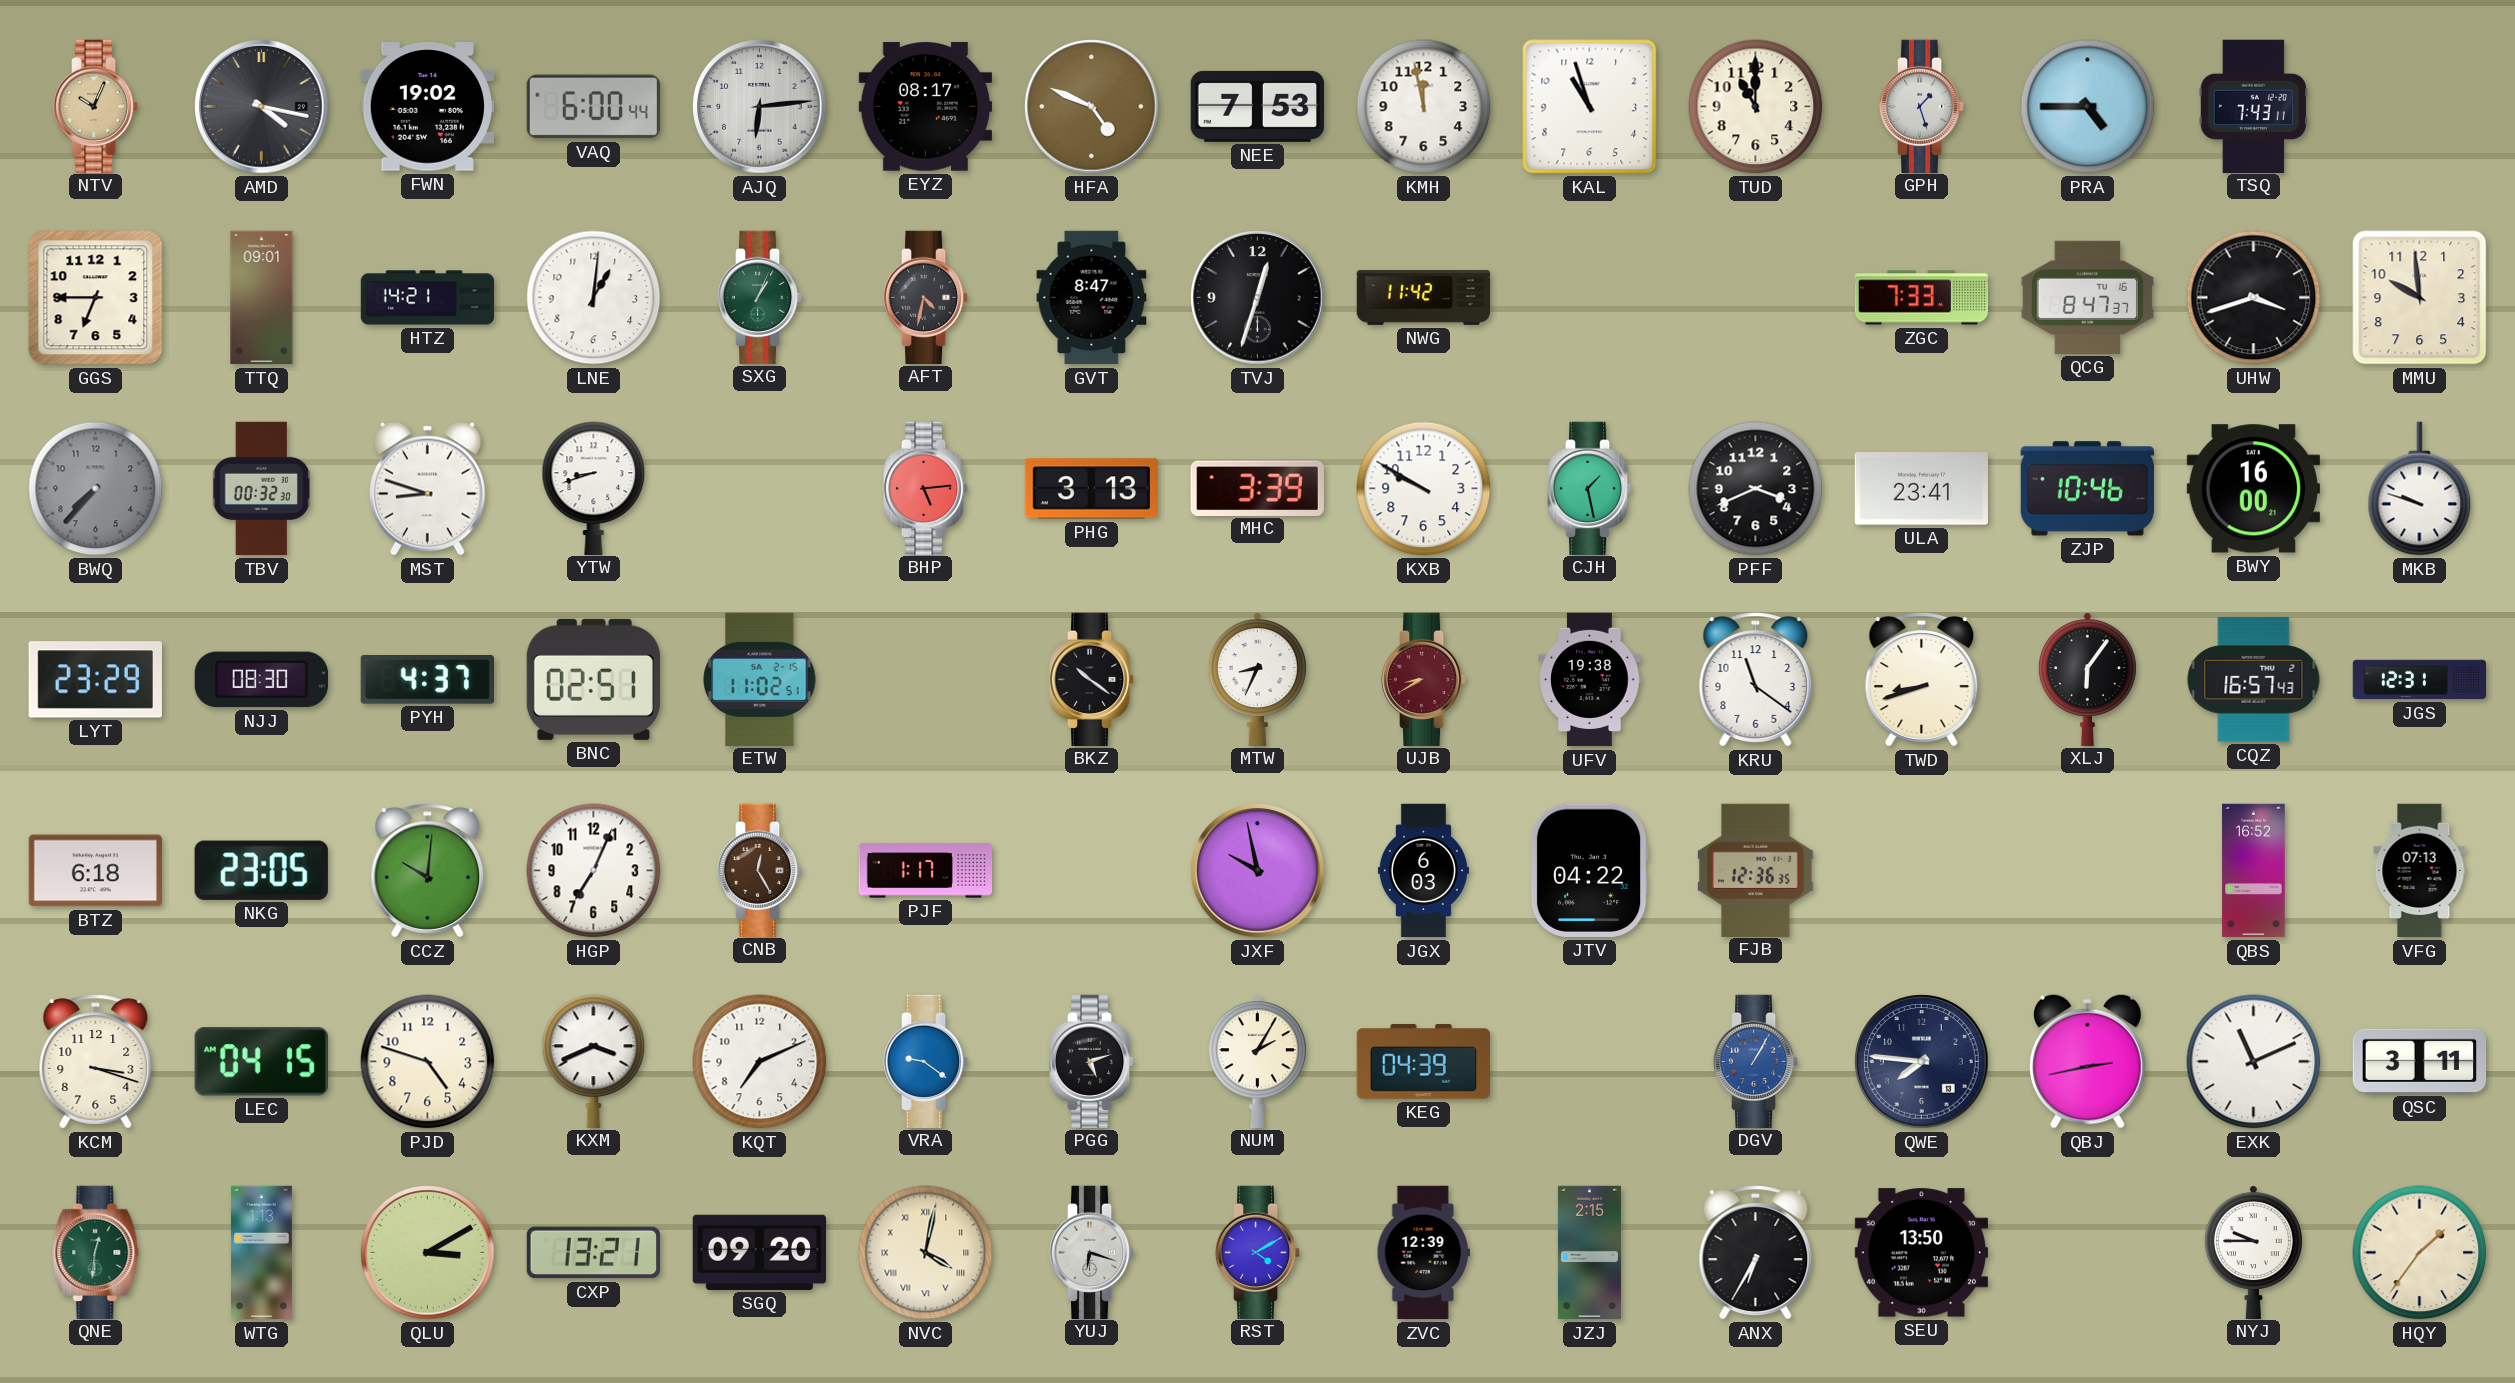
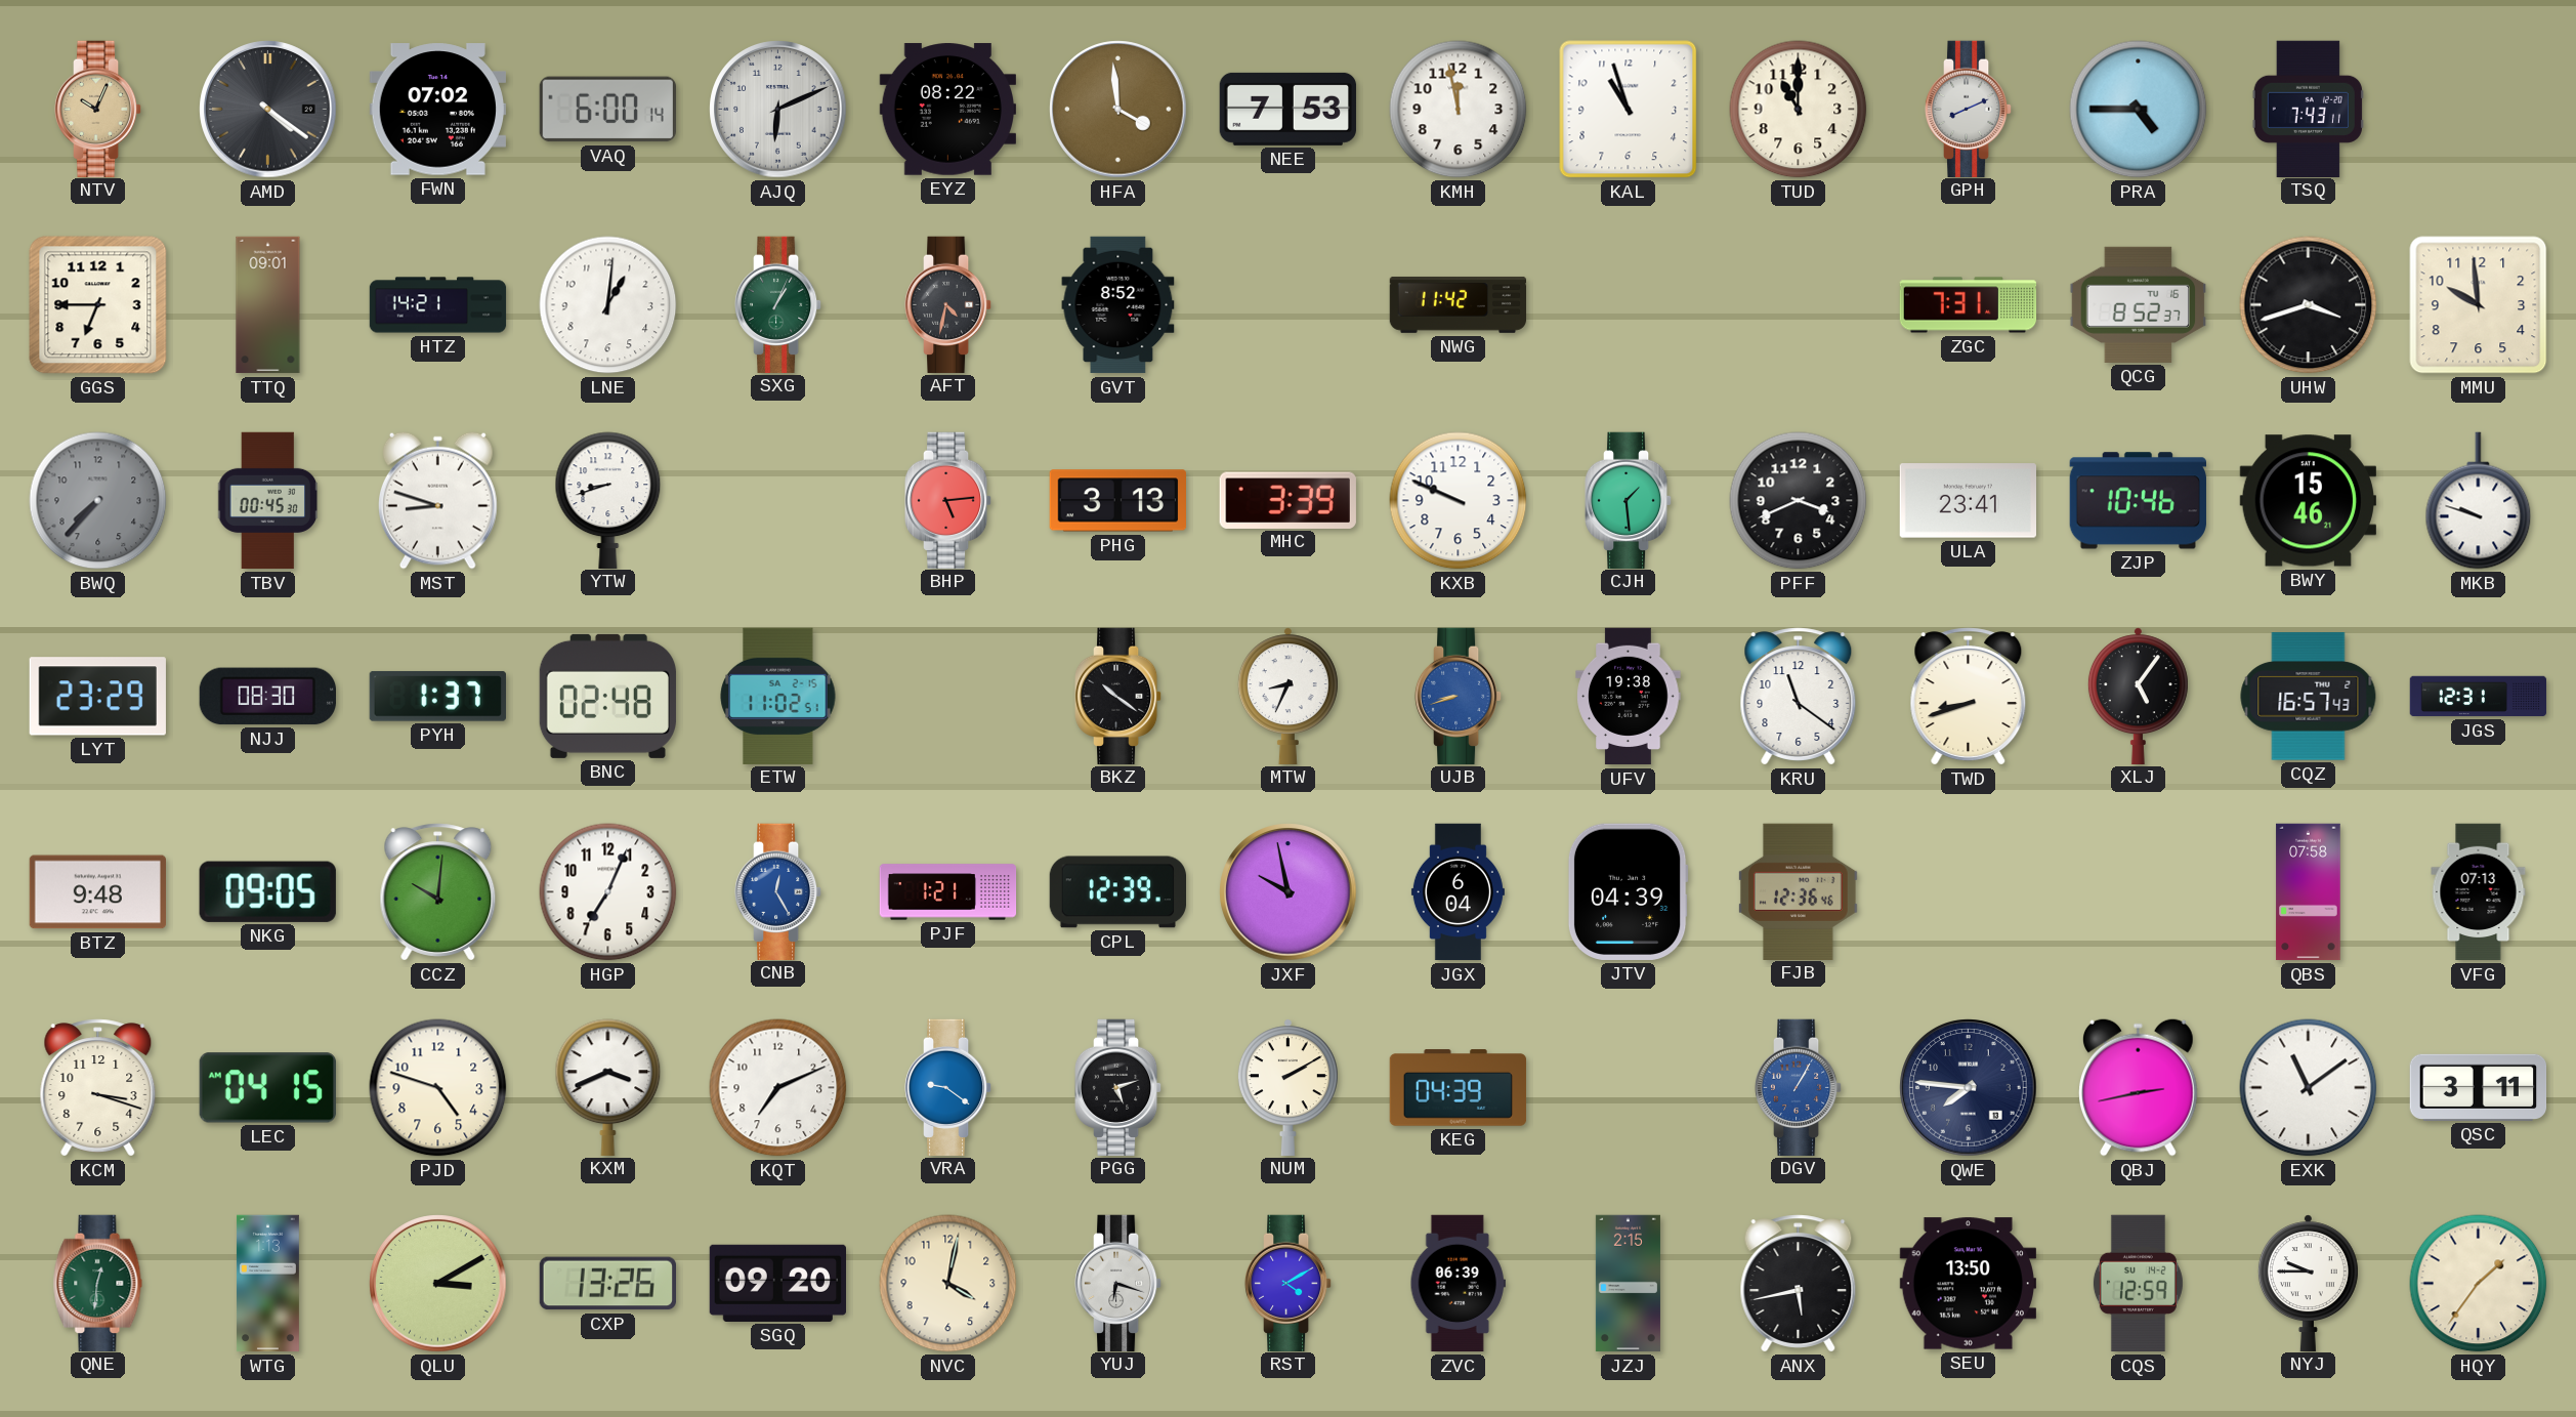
AMD: 4:17 -> 4:21 (268, 110)
FWN: 19:02 -> 07:02 (437, 110)
VAQ: 6:00:44 -> 6:00:14 (607, 110)
AJQ: 6:14 -> 6:11 (778, 110)
EYZ: 08:17 -> 08:22 (947, 110)
HFA: 4:49 -> 3:59 (1118, 110)
GPH: 1:27 -> 8:11 (1969, 109)
GVT: 8:47 -> 8:52 (1118, 305)
TVJ: 12:33 -> none (1258, 298)
ZGC: 7:33 -> 7:31 (1969, 305)
QCG: 8:47 -> 8:52 (2138, 304)
TBV: 00:32 -> 00:45 (268, 501)
KXB: 9:50 -> 9:49 (1459, 501)
CJH: 1:28 -> 1:29 (1629, 500)
BWY: 16:00 -> 15:46 (2308, 501)
PYH: 4:37 -> 1:37 (437, 697)
BNC: 02:51 -> 02:48 (607, 696)
UJB: 8:40 -> 8:42 (1459, 696)
UJB dial: burgundy -> blue (1459, 696)
XLJ: 6:06 -> 5:06 (2138, 696)
BTZ: 6:18 -> 9:48 (97, 892)
NKG: 23:05 -> 09:05 (267, 891)
CNB dial: brown -> blue (778, 891)
PJF: 1:17 -> 1:21 (948, 892)
CPL: none -> 12:39 (1117, 892)
JGX: 6:03 -> 6:04 (1458, 892)
JTV: 04:22 -> 04:39 (1628, 891)
FJB: 12:36:35 -> 12:36:46 (1799, 891)
QBS: 16:52 -> 07:58 (2309, 892)
NUM: 2:05 -> 2:10 (1287, 1087)
EXK: 11:11 -> 11:09 (2309, 1088)
CXP: 13:21 -> 13:26 (607, 1284)
NVC numerals: Roman -> Arabic (948, 1284)
ZVC: 12:39 -> 06:39 (1458, 1284)
ANX: 6:35 -> 5:43 (1799, 1284)
CQS: none -> 12:59 (2138, 1284)
